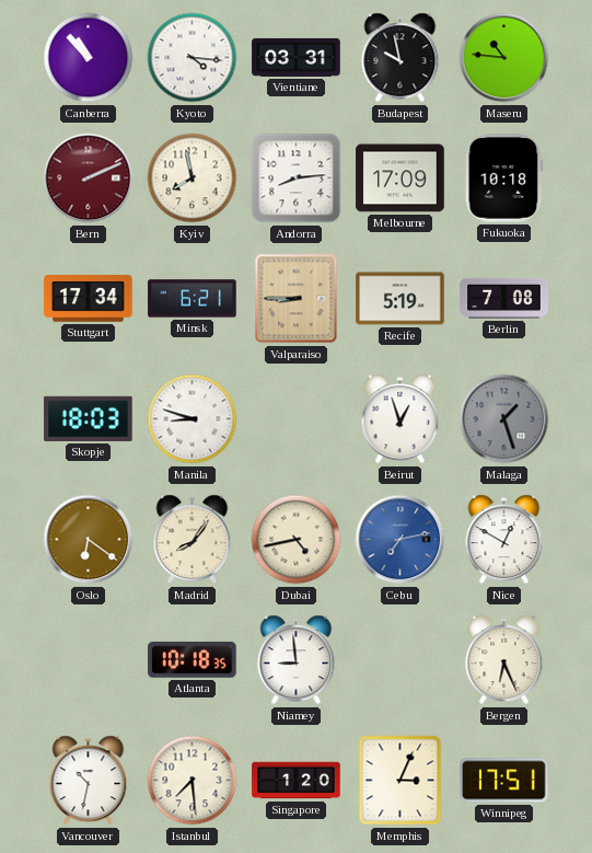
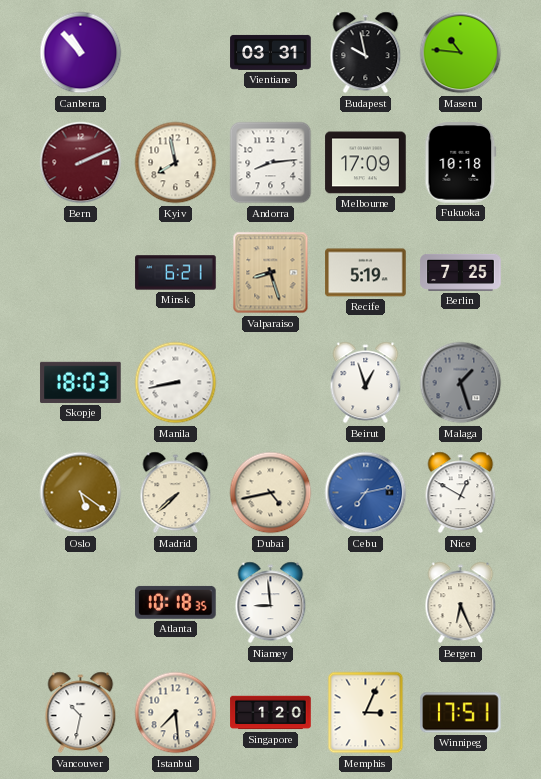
Kyoto: 4:16 -> none (193, 58)
Stuttgart: 17:34 -> none (89, 299)
Valparaiso: 8:45 -> 8:27 (271, 273)
Berlin: 7:08 -> 7:25 (461, 272)
Manila: 8:48 -> 8:43 (176, 383)
Oslo: 6:21 -> 5:21 (81, 493)
Madrid: 8:06 -> 7:38 (176, 493)
